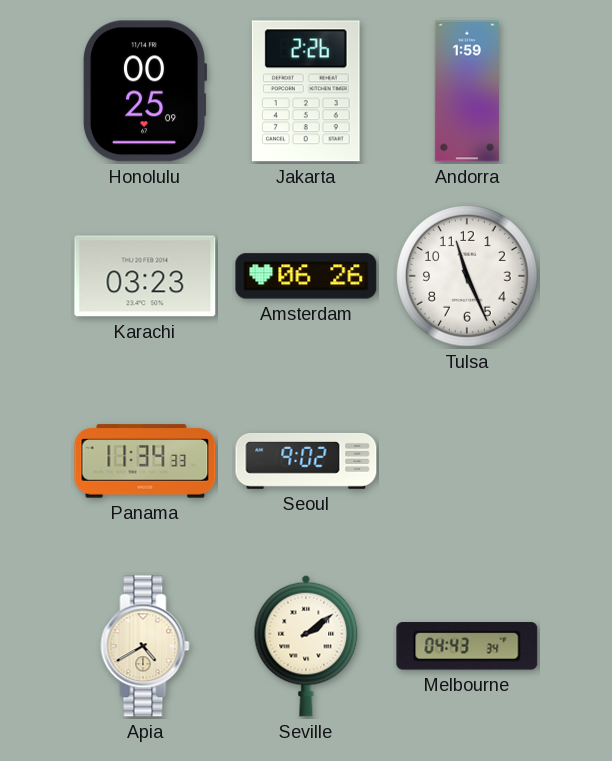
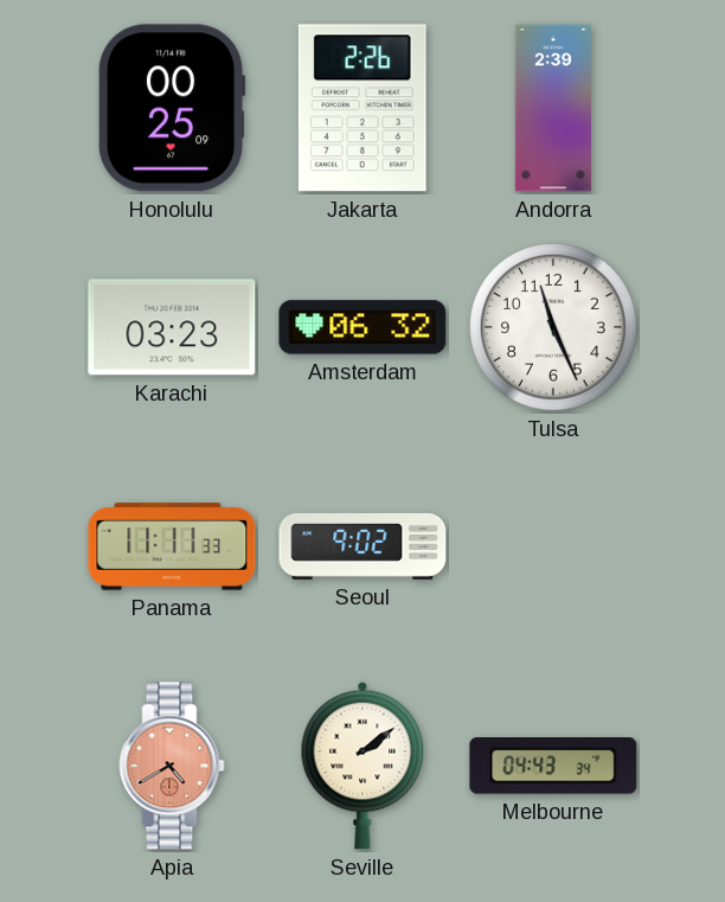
Andorra: 1:59 -> 2:39 (553, 108)
Amsterdam: 06:26 -> 06:32 (362, 327)
Panama: 11:34 -> 11:11 (172, 546)
Apia dial: cream -> salmon (172, 766)
